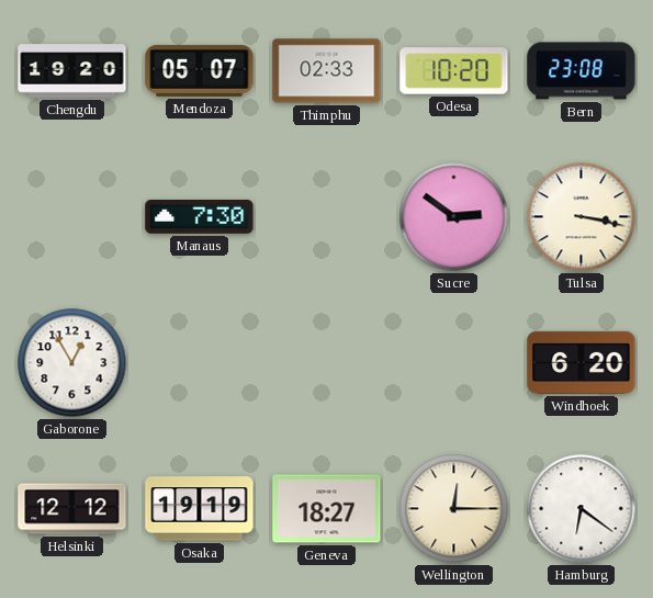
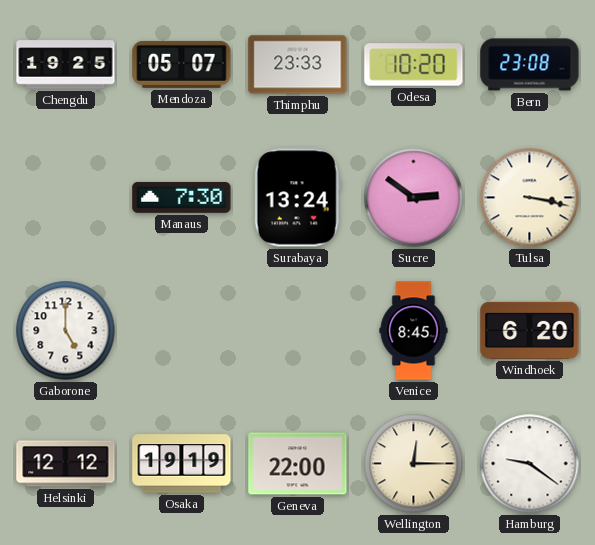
Chengdu: 19:20 -> 19:25 (66, 65)
Thimphu: 02:33 -> 23:33 (298, 65)
Surabaya: none -> 13:24 (297, 198)
Gaborone: 12:55 -> 5:00 (66, 331)
Venice: none -> 8:45 (414, 331)
Geneva: 18:27 -> 22:00 (298, 464)
Hamburg: 6:21 -> 9:21 (530, 464)
